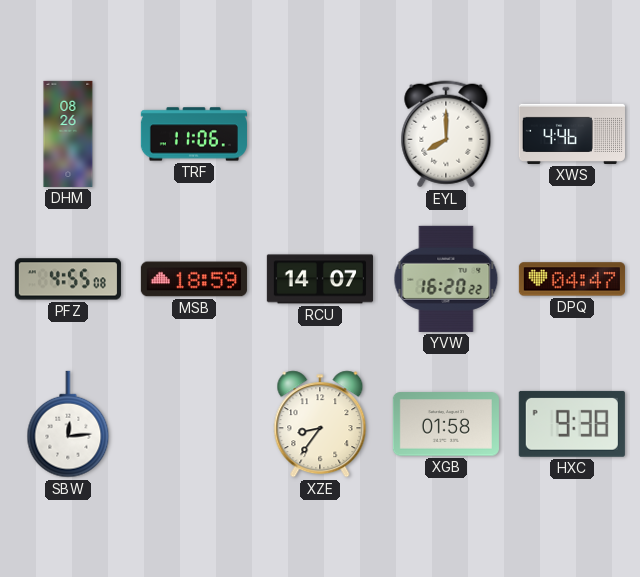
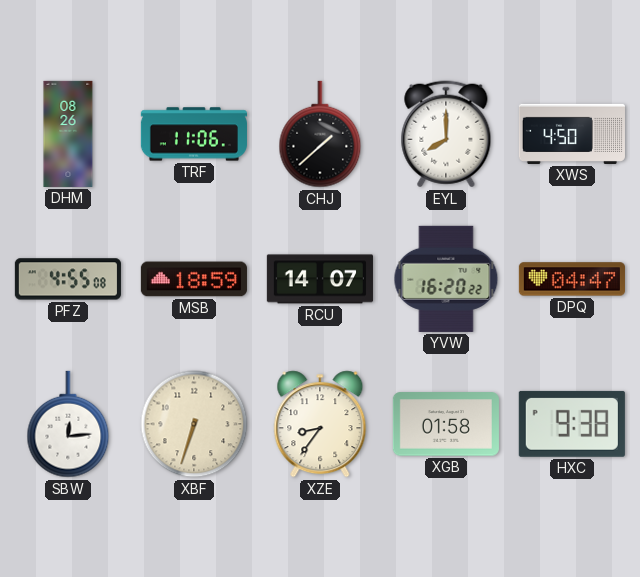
CHJ: none -> 1:38 (320, 134)
XWS: 4:46 -> 4:50 (572, 134)
XBF: none -> 6:33 (194, 424)
